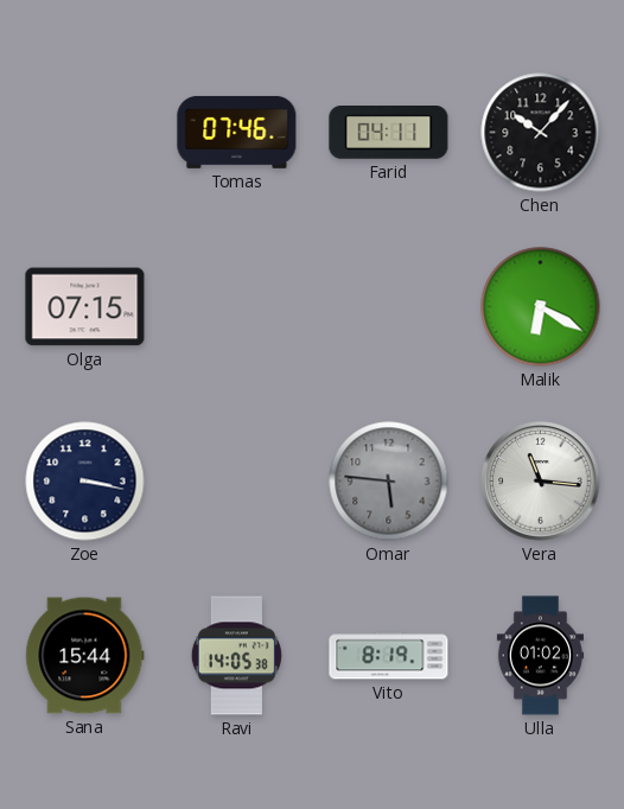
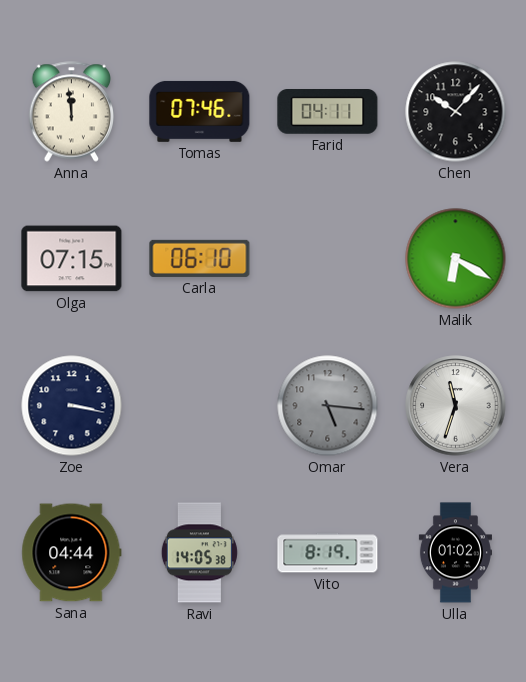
Anna: none -> 11:59 (71, 112)
Carla: none -> 06:10 (200, 258)
Omar: 5:46 -> 5:16 (328, 406)
Vera: 11:16 -> 11:33 (456, 406)
Sana: 15:44 -> 04:44 (72, 553)
